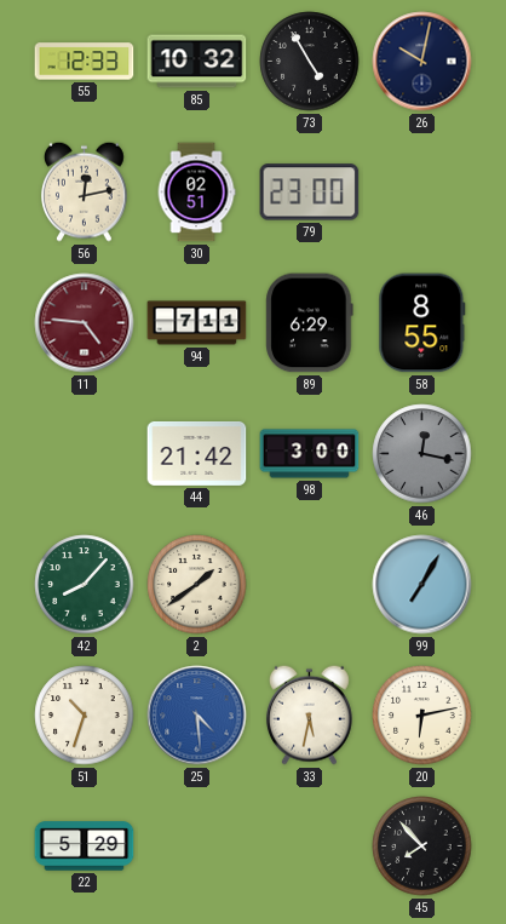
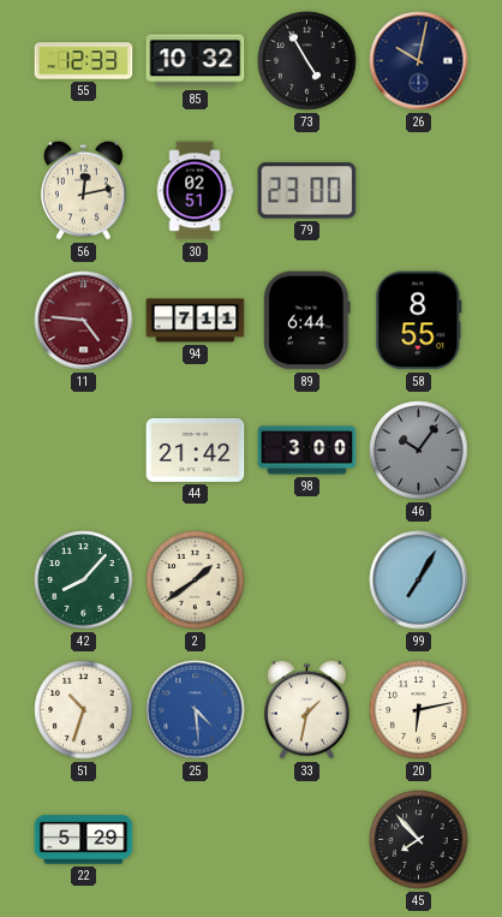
89: 6:29 -> 6:44 (307, 321)
46: 12:17 -> 10:06 (419, 451)
33: 5:32 -> 1:32 (306, 709)
